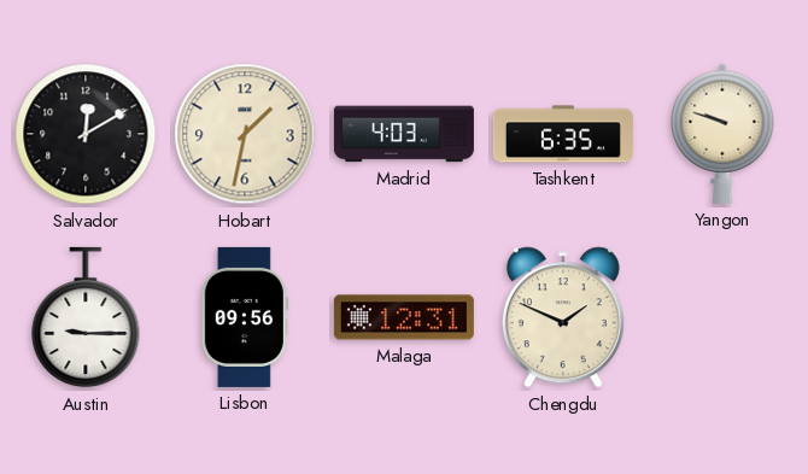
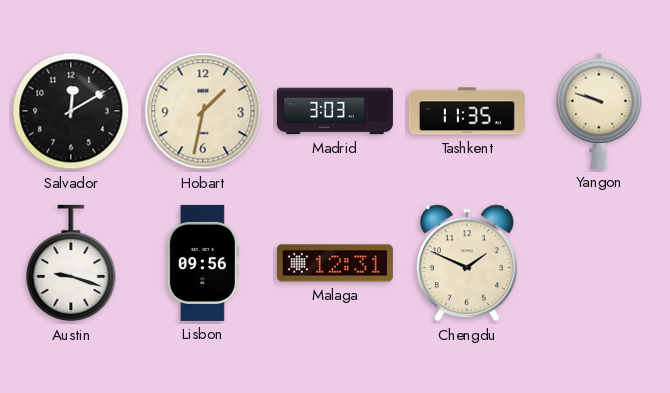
Madrid: 4:03 -> 3:03 (335, 111)
Tashkent: 6:35 -> 11:35 (467, 111)
Austin: 9:15 -> 9:18 (71, 263)
